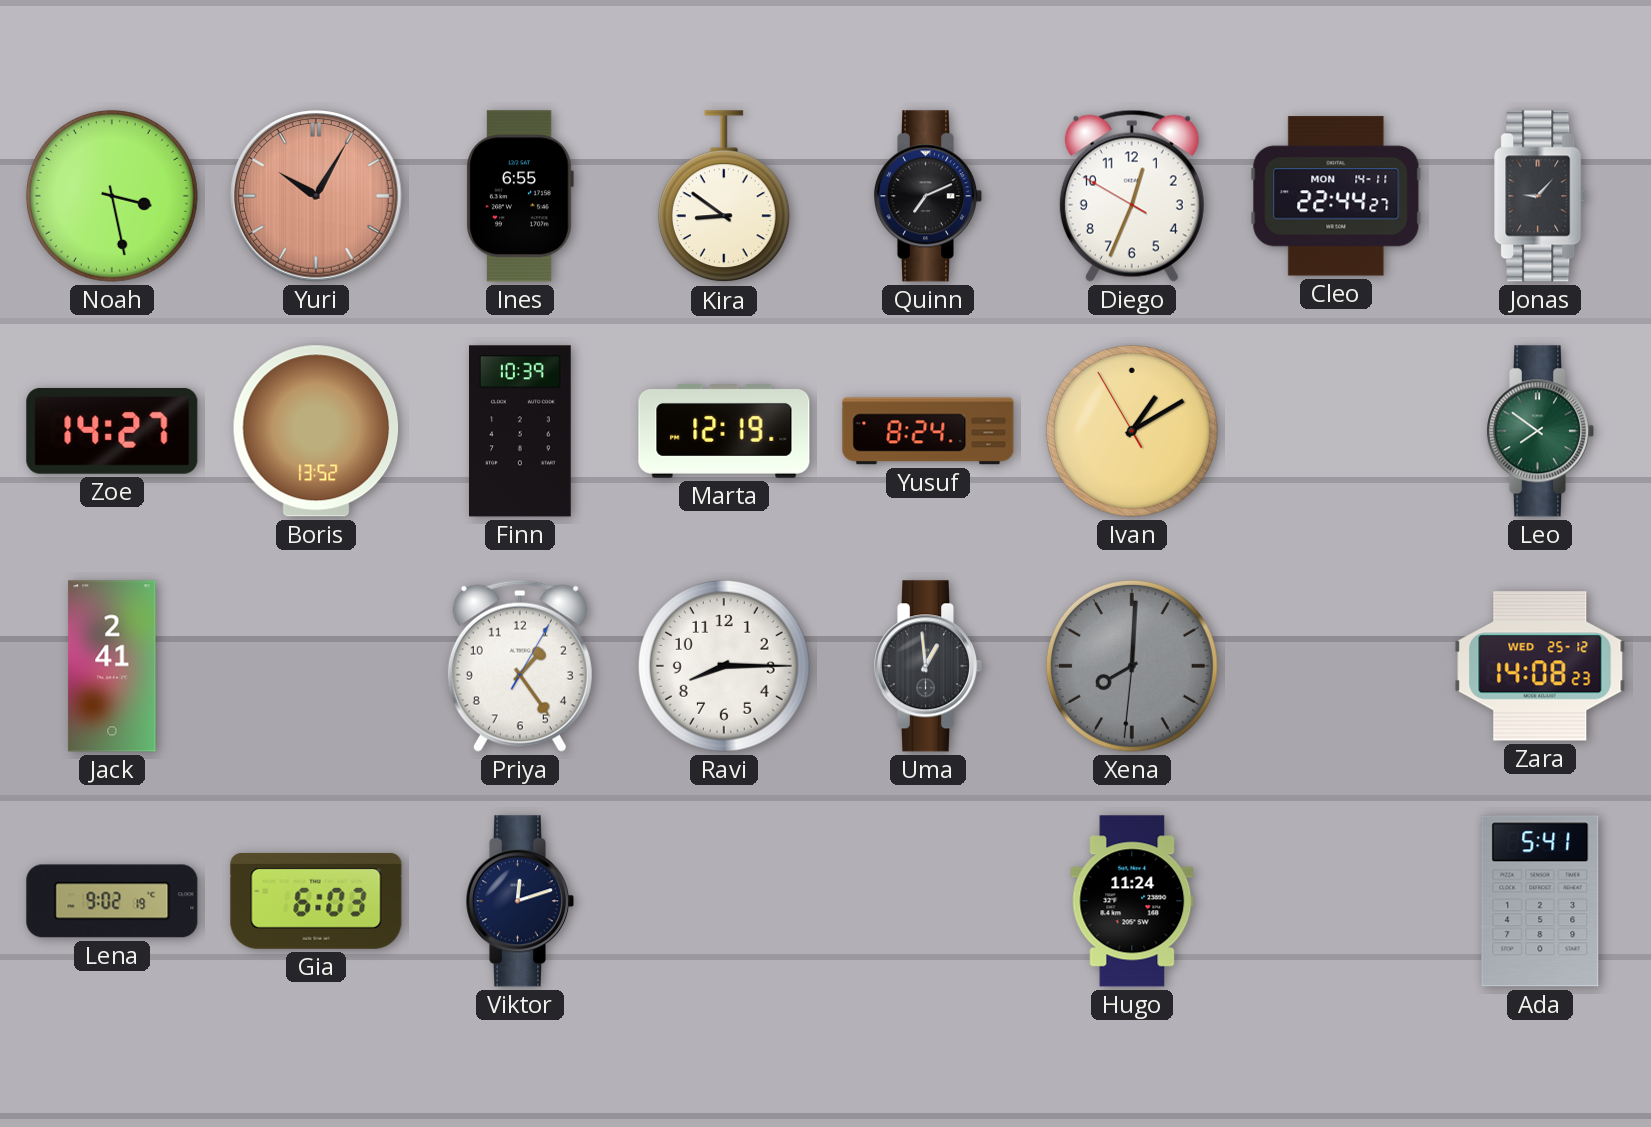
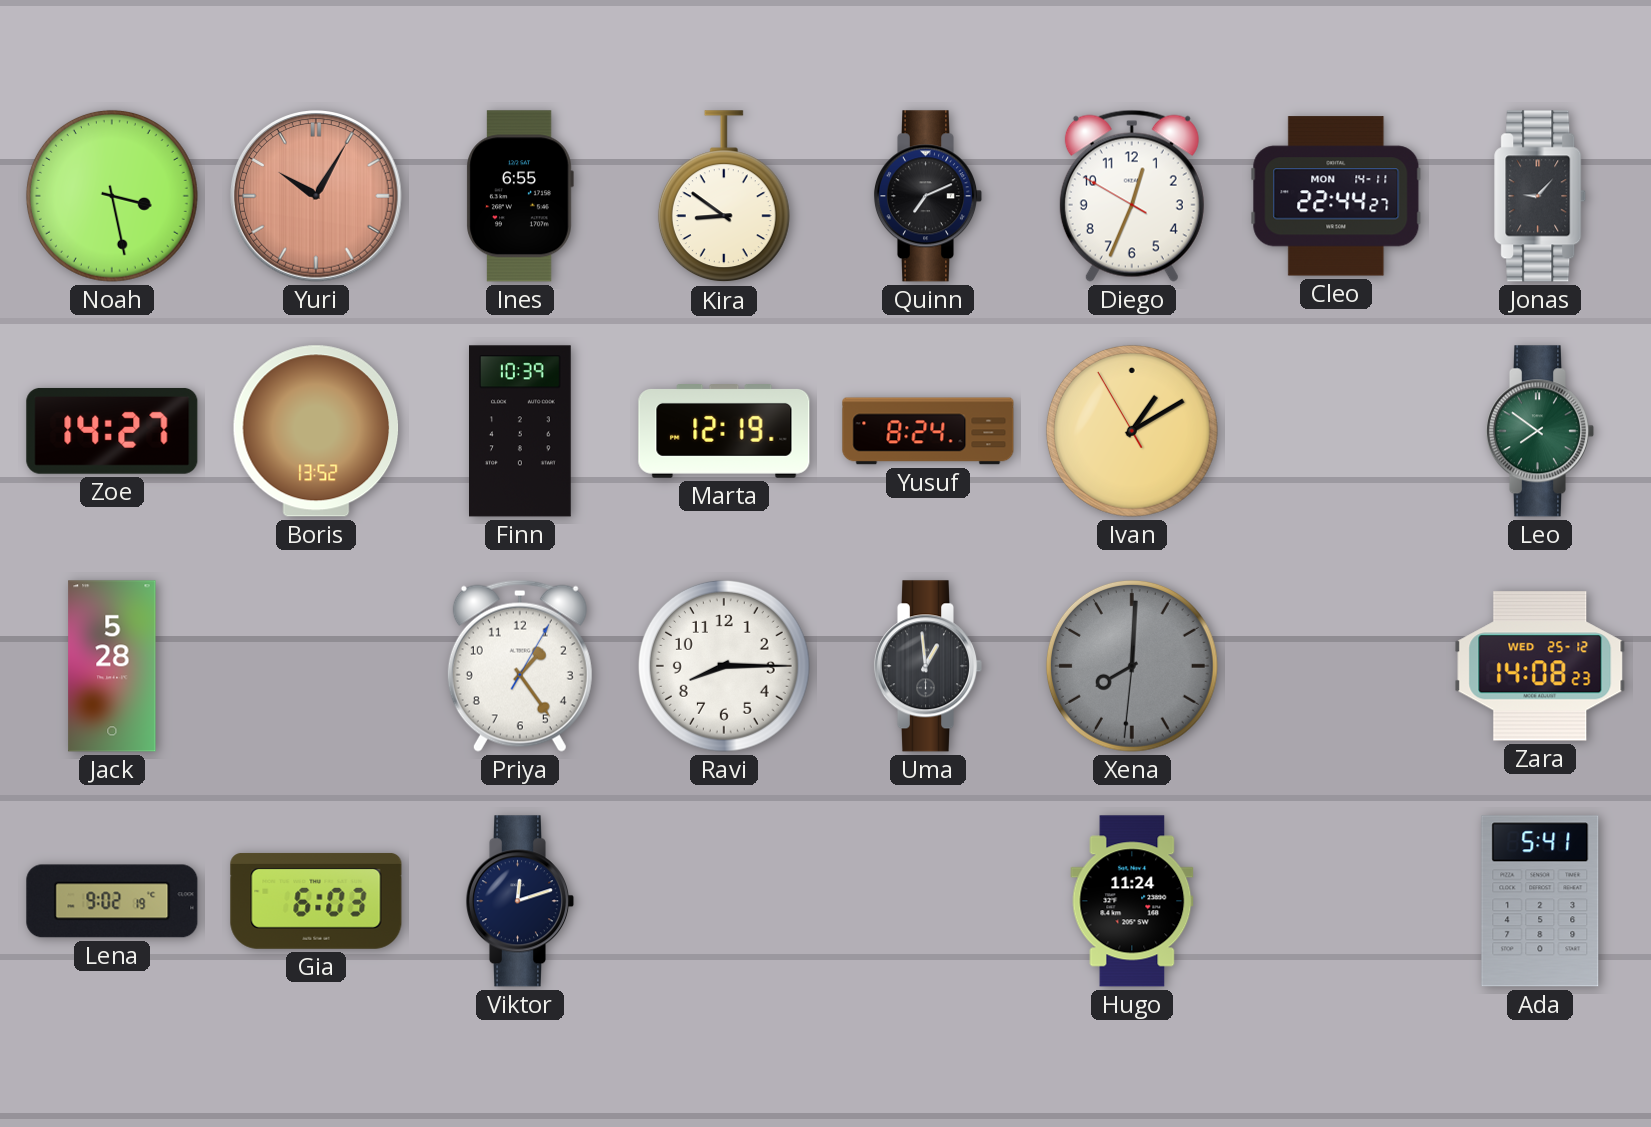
Jack: 2:41 -> 5:28 (112, 666)
